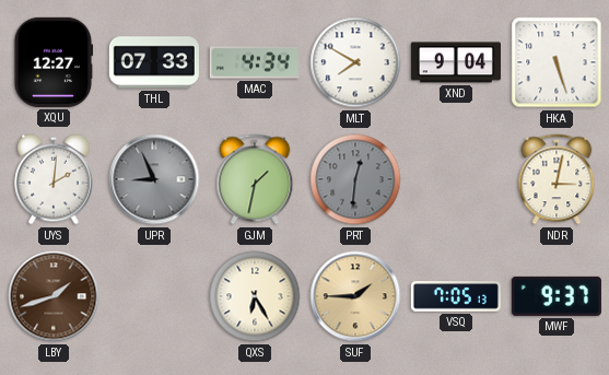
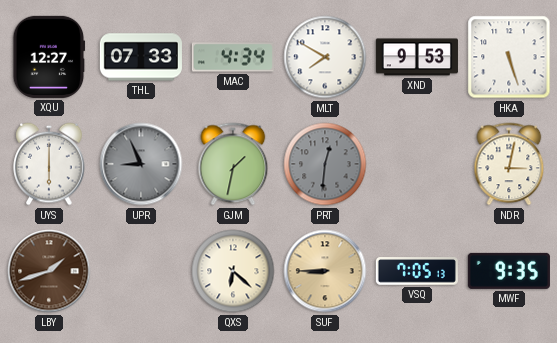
XND: 9:04 -> 9:53 (417, 57)
UYS: 2:01 -> 6:00 (49, 164)
QXS: 6:25 -> 6:22 (233, 271)
SUF: 1:45 -> 8:45 (325, 271)
MWF: 9:37 -> 9:35 (509, 271)
